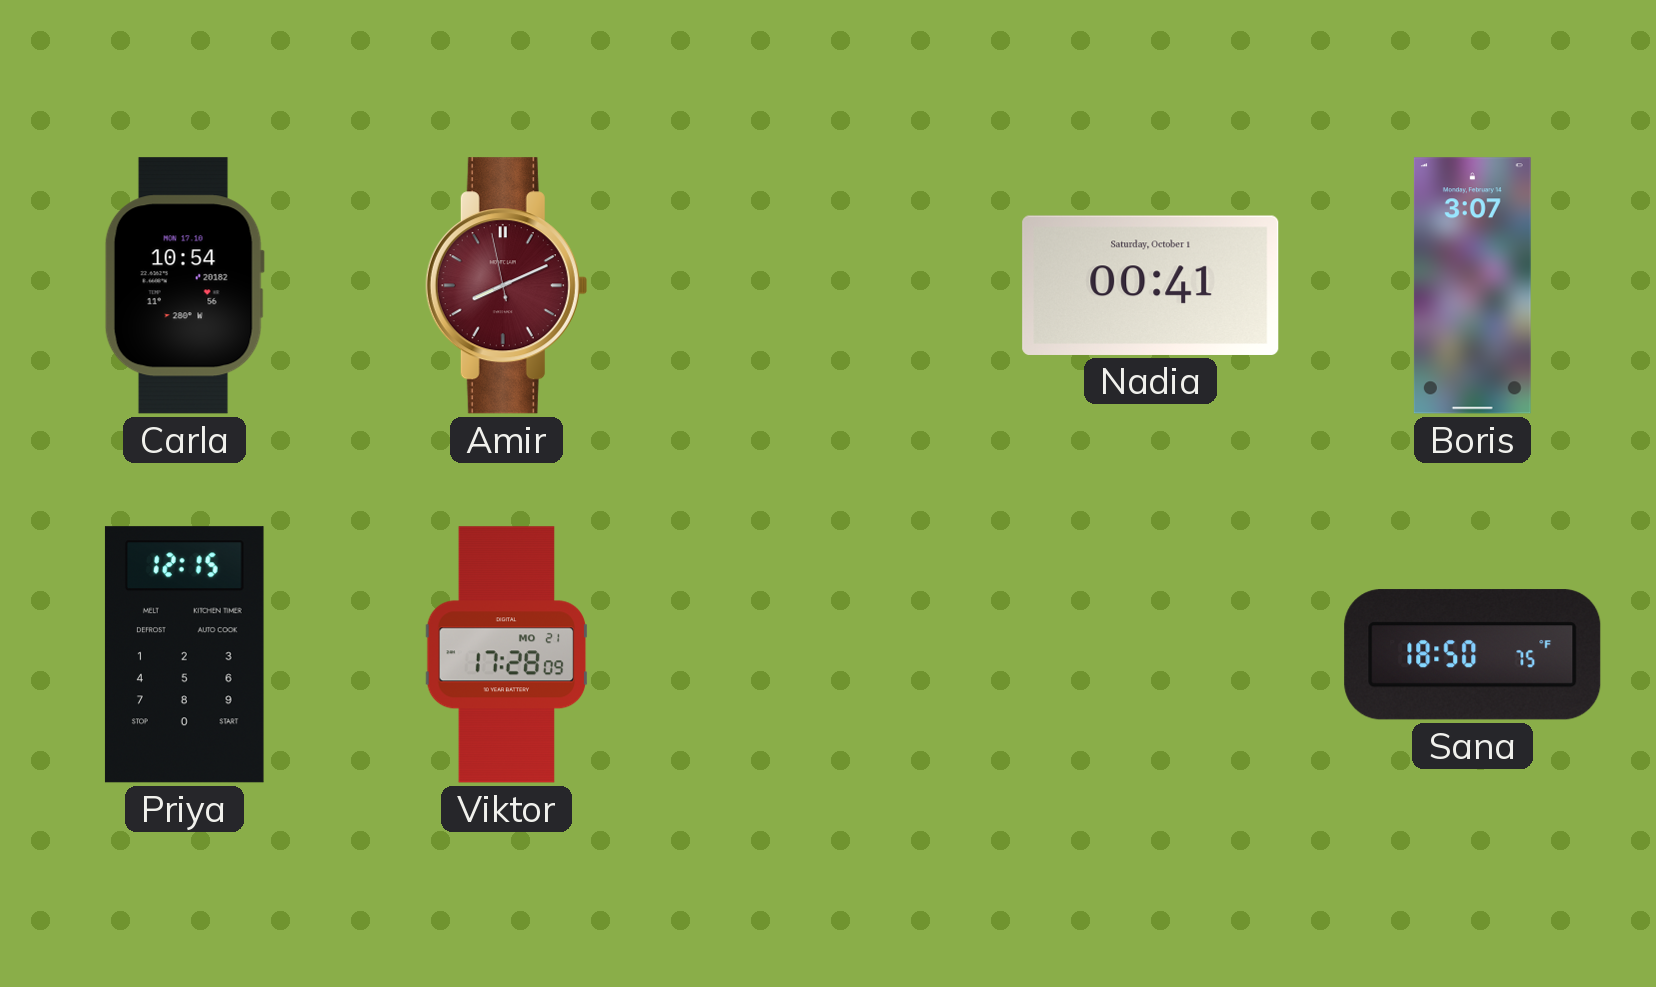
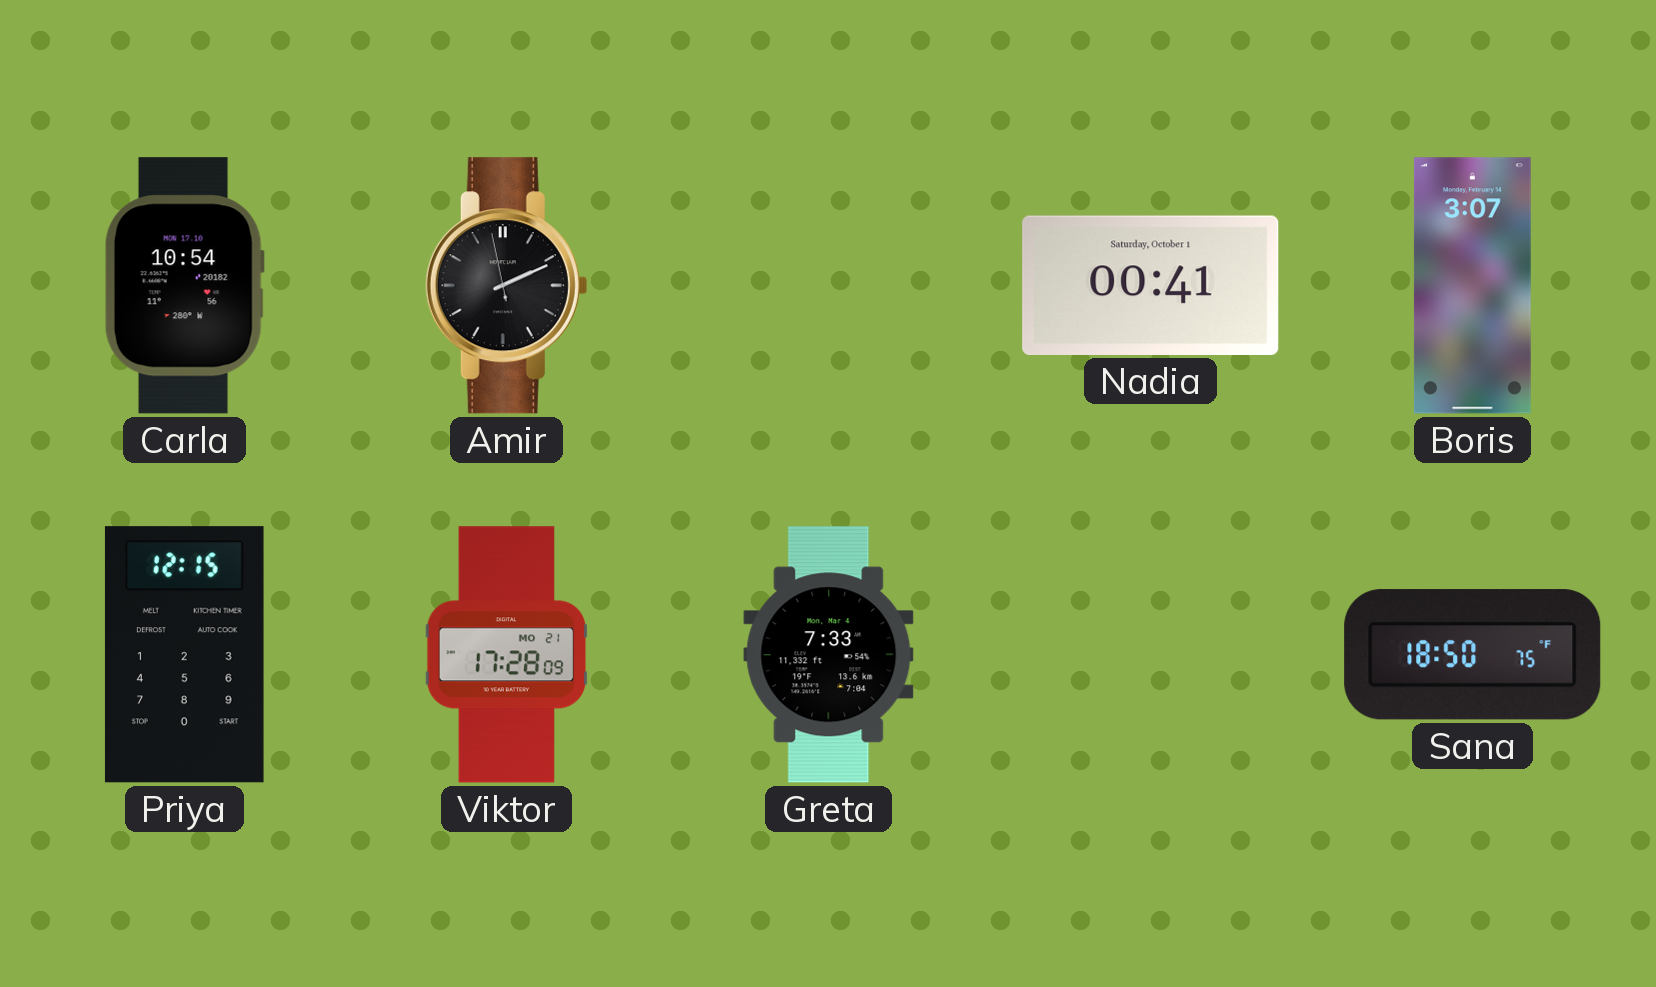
Amir: 8:10 -> 2:10 (506, 286)
Amir dial: burgundy -> black (506, 286)
Greta: none -> 7:33 (829, 655)
